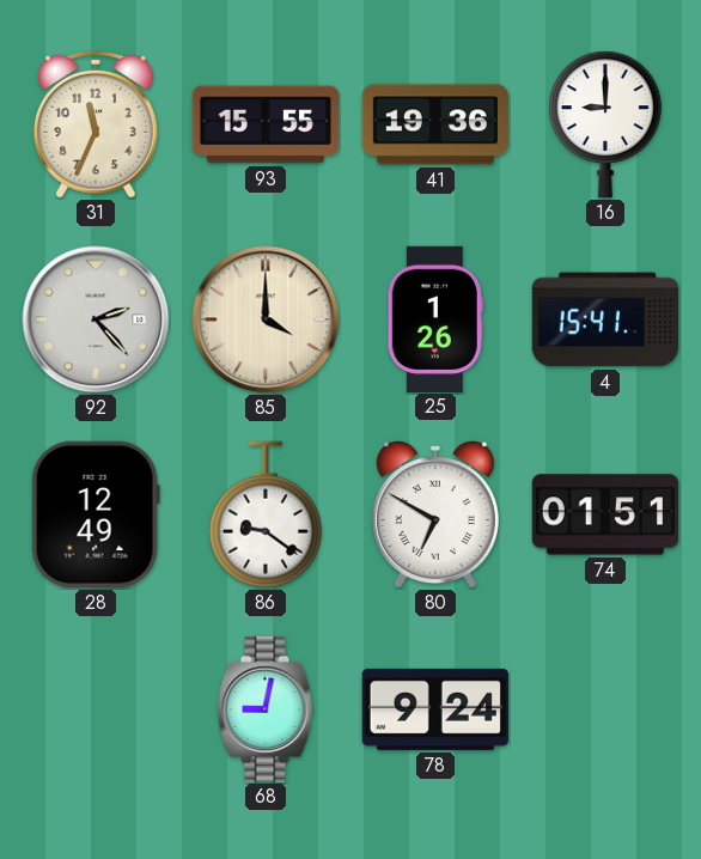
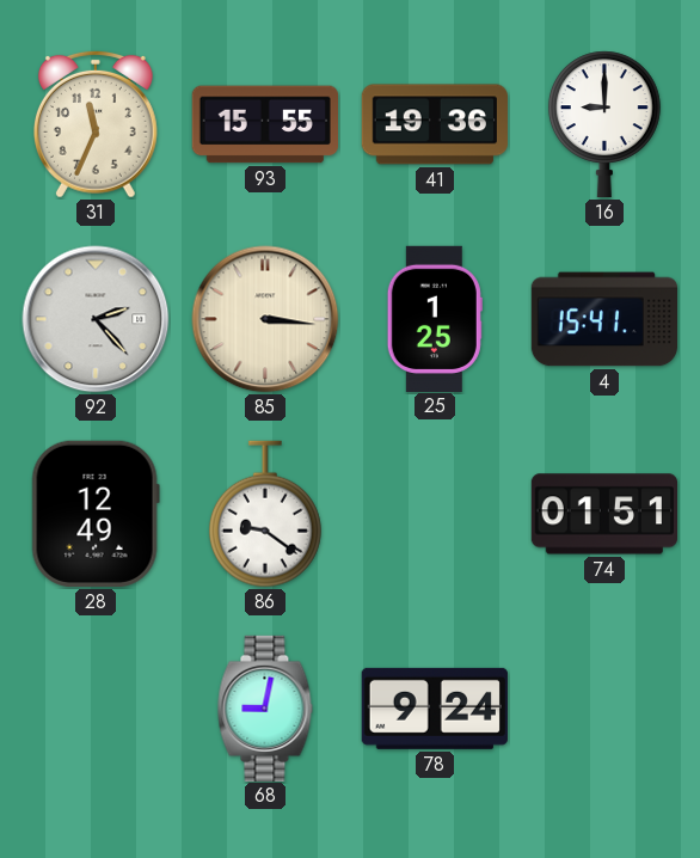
85: 4:00 -> 3:16 (265, 319)
25: 1:26 -> 1:25 (435, 318)
80: 6:50 -> none (435, 514)
